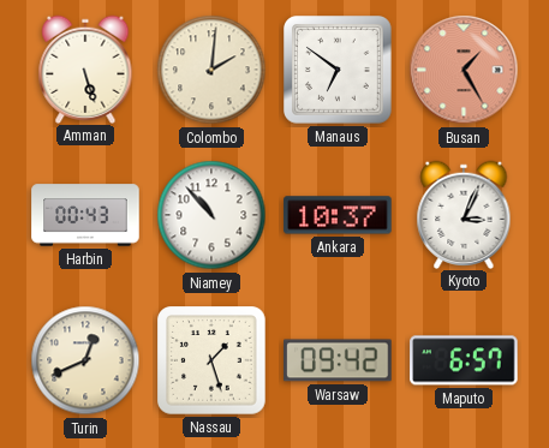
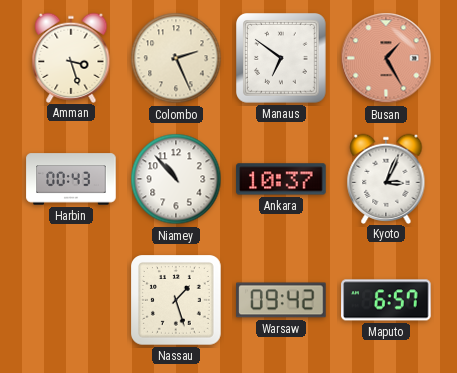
Amman: 5:27 -> 3:27 (71, 57)
Colombo: 2:01 -> 2:26 (176, 58)
Turin: 12:41 -> none (85, 360)
